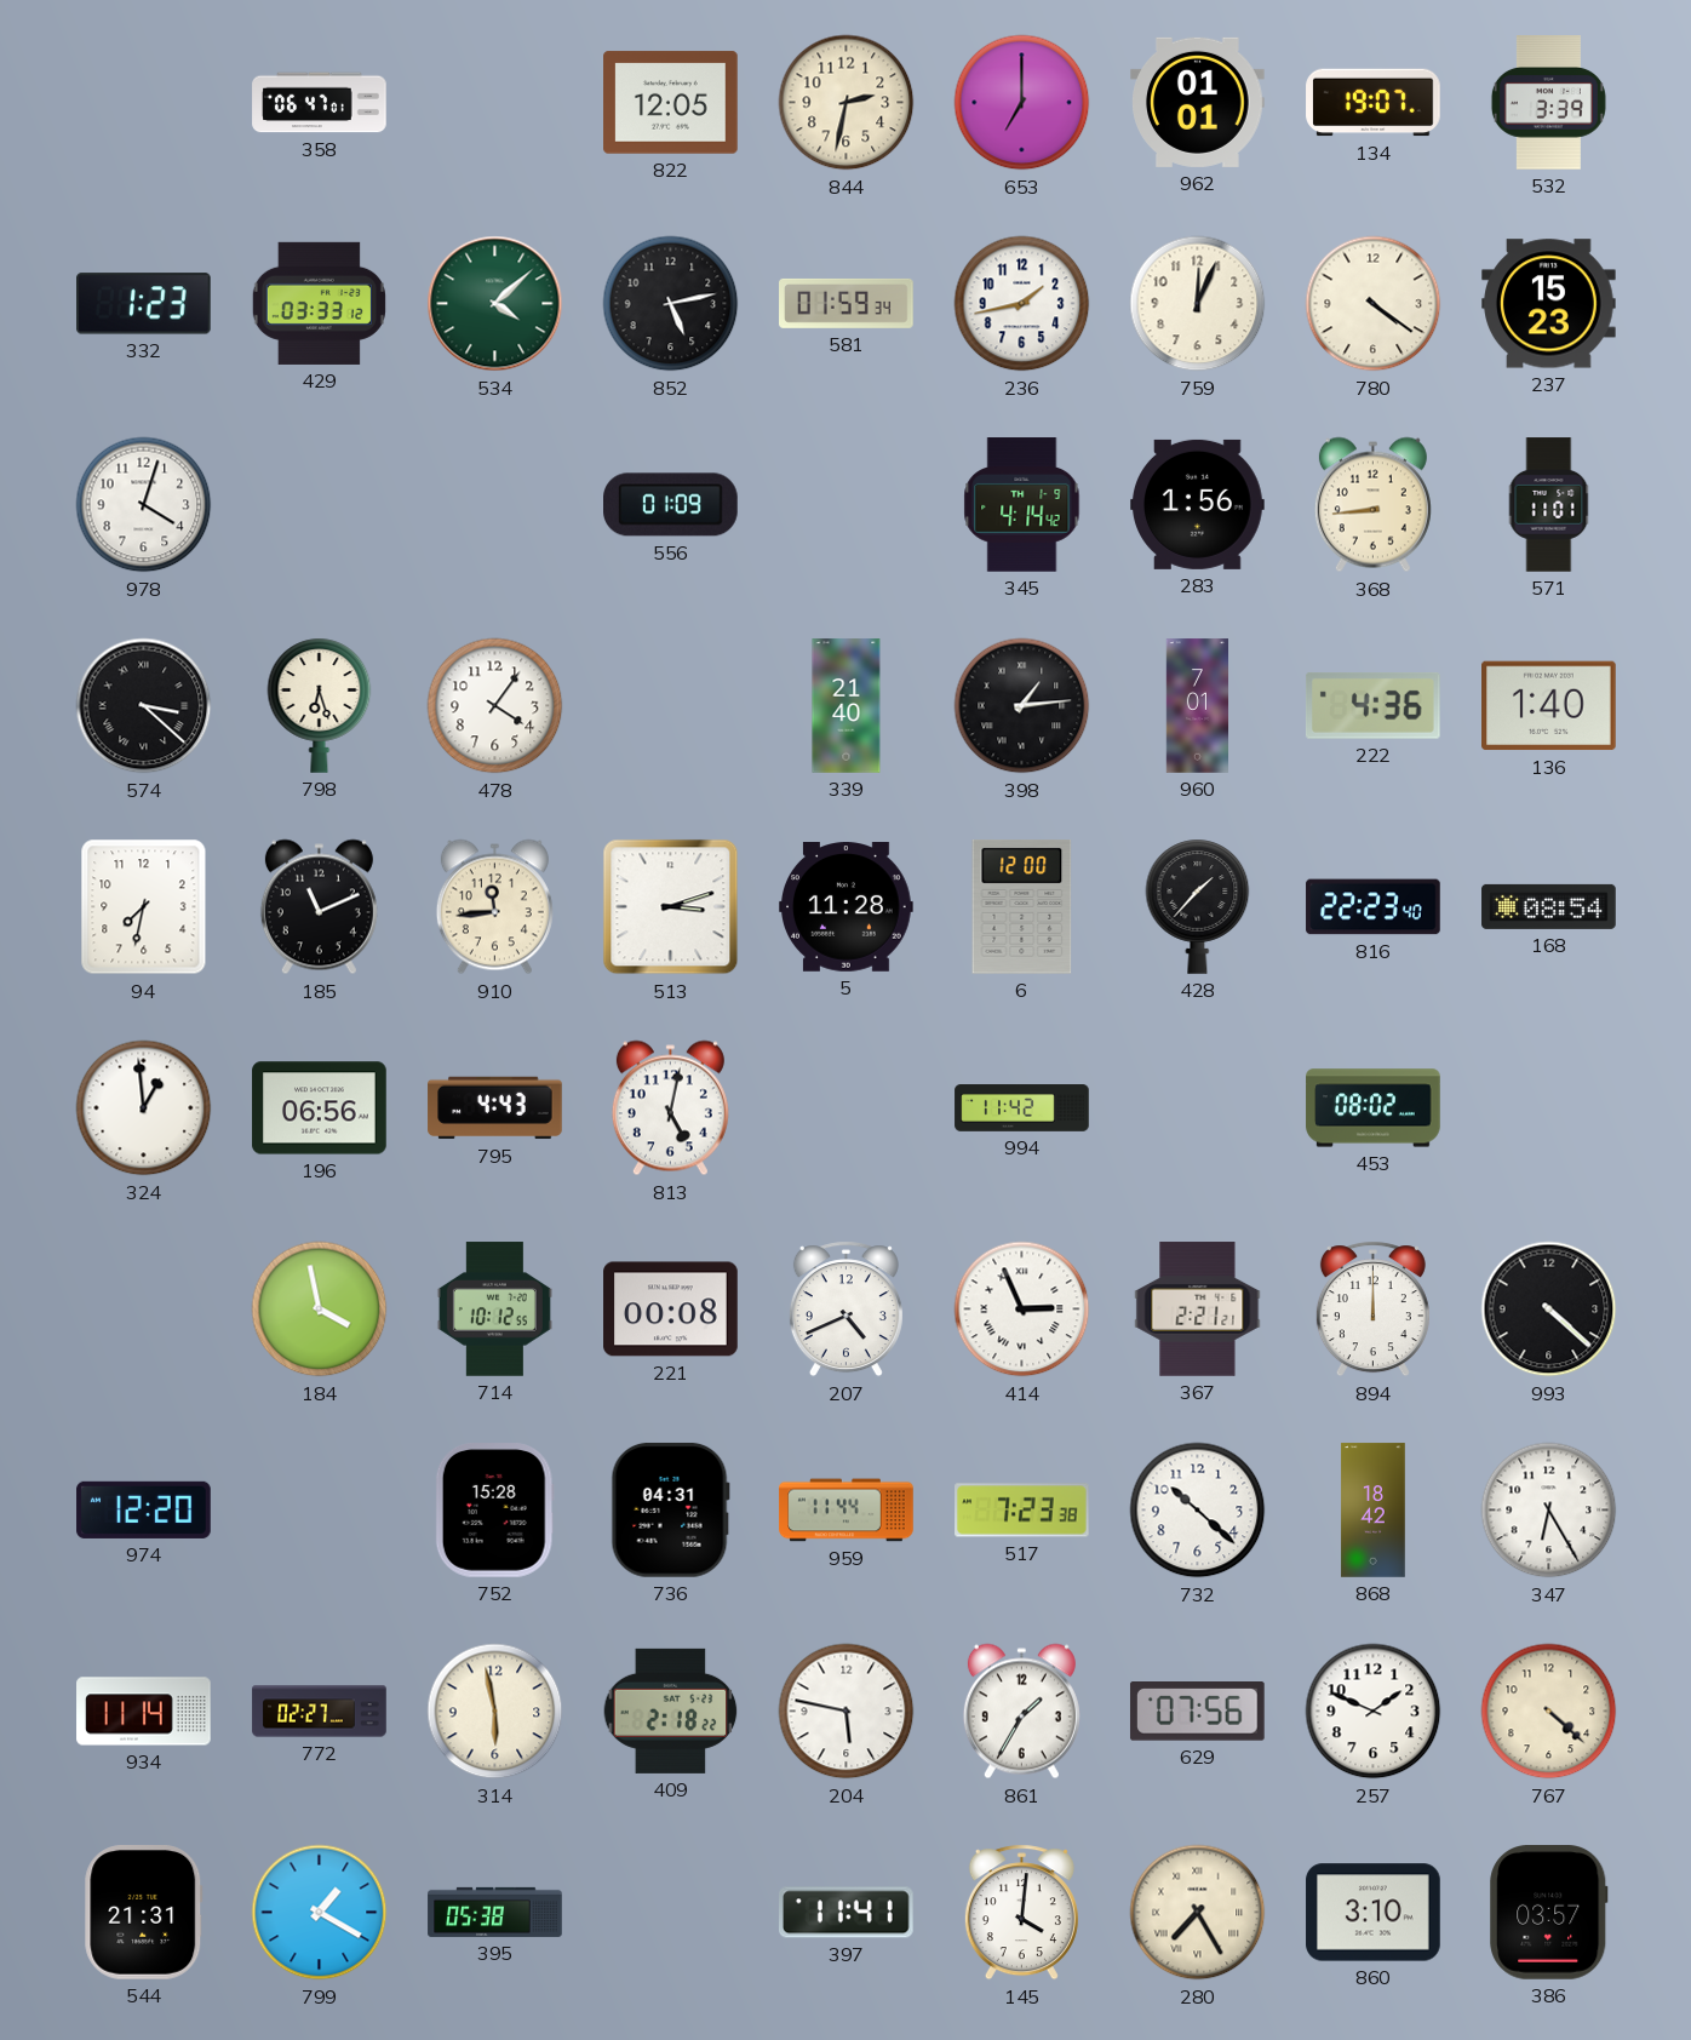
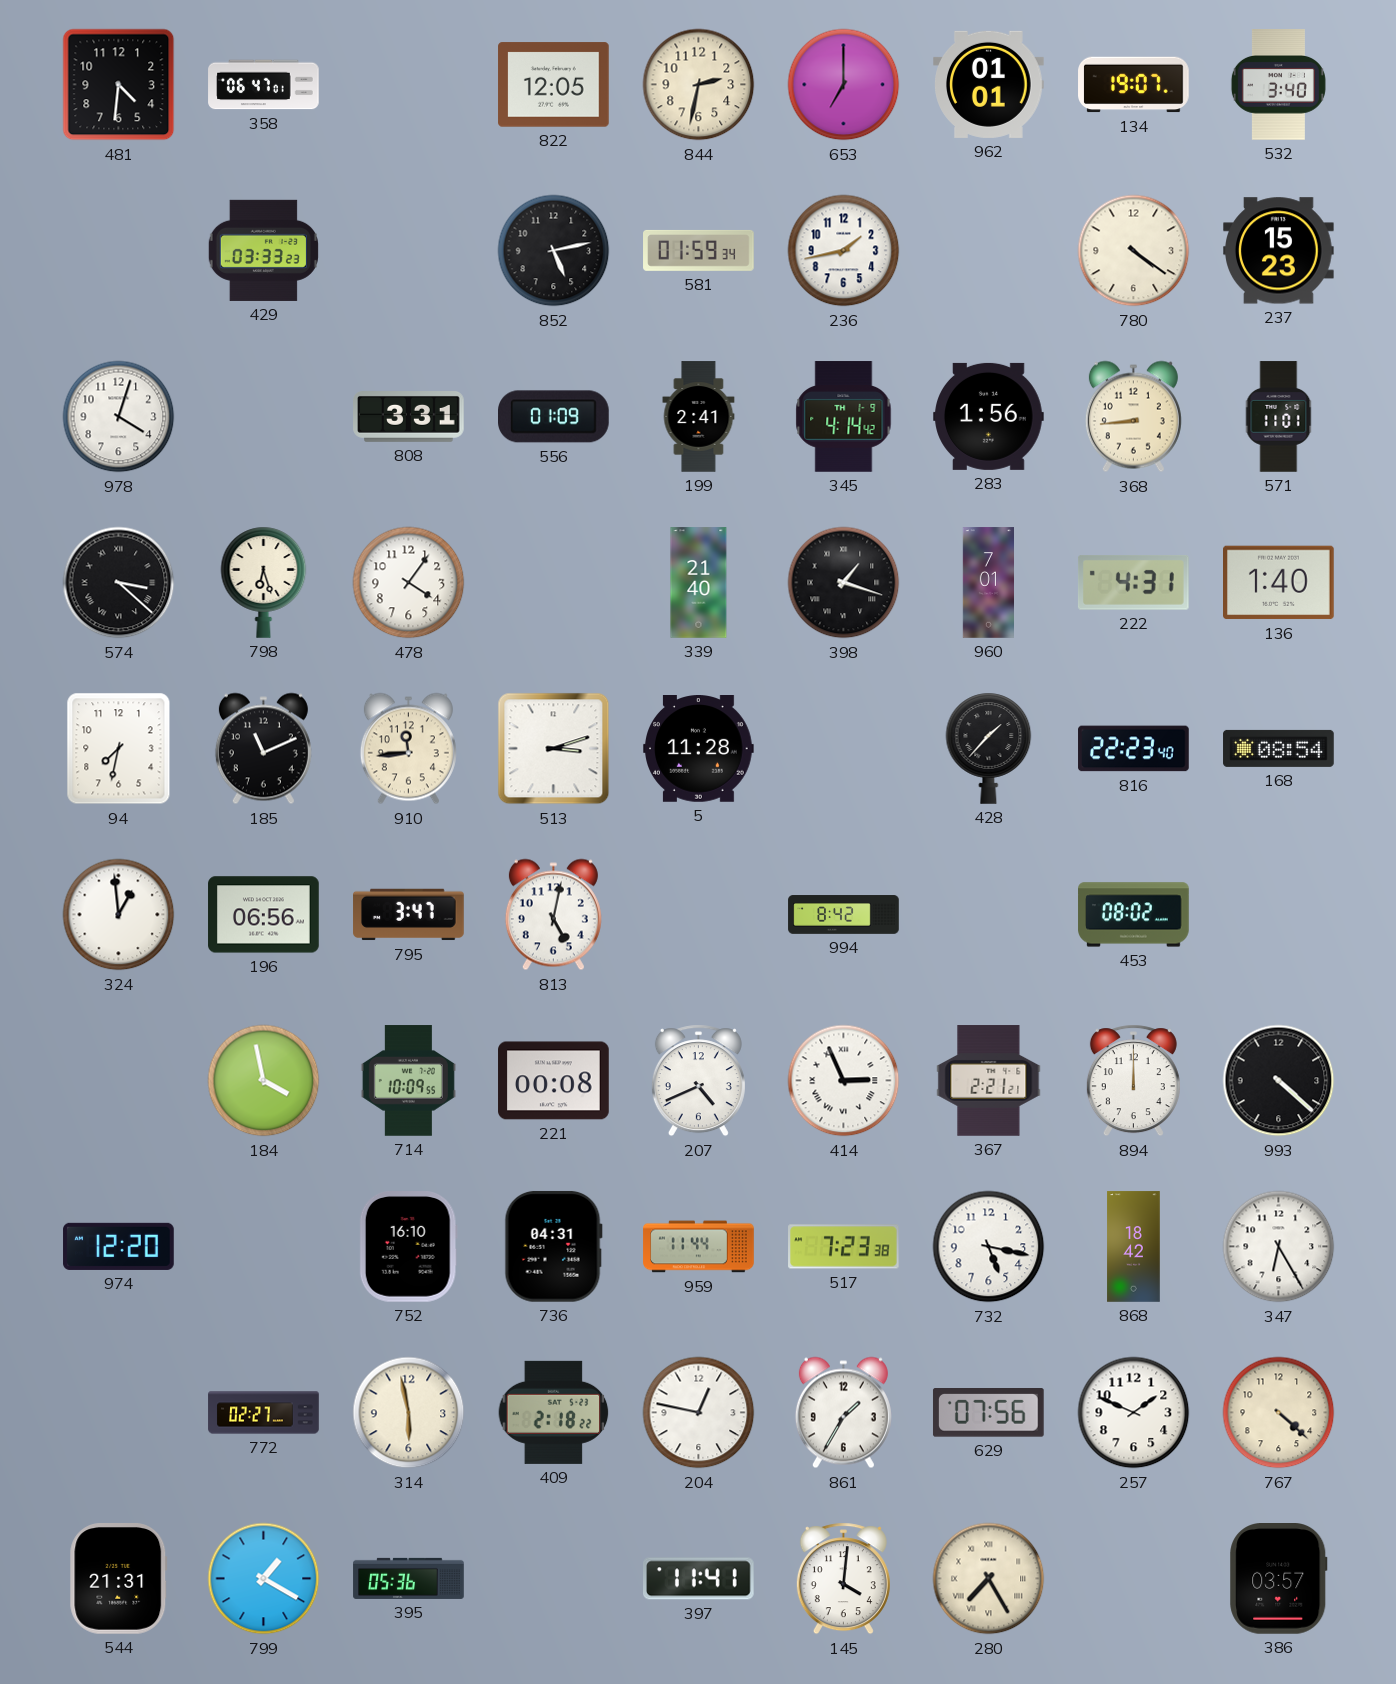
481: none -> 4:31 (119, 85)
532: 3:39 -> 3:40 (1278, 85)
332: 1:23 -> none (144, 304)
429: 03:33:12 -> 03:33:23 (263, 250)
534: 4:08 -> none (495, 304)
759: 12:04 -> none (1198, 304)
808: none -> 3:31 (409, 417)
199: none -> 2:41 (699, 417)
398: 1:14 -> 1:18 (844, 583)
222: 4:36 -> 4:31 (1133, 583)
6: 12:00 -> none (1022, 907)
795: 4:43 -> 3:47 (409, 915)
994: 11:42 -> 8:42 (844, 915)
714: 10:12 -> 10:09 (408, 1081)
752: 15:28 -> 16:10 (408, 1247)
732: 10:22 -> 5:17 (989, 1247)
934: 11:14 -> none (144, 1712)
204: 5:47 -> 12:47 (699, 1413)
395: 05:38 -> 05:36 (409, 1578)
860: 3:10 -> none (1374, 1913)
